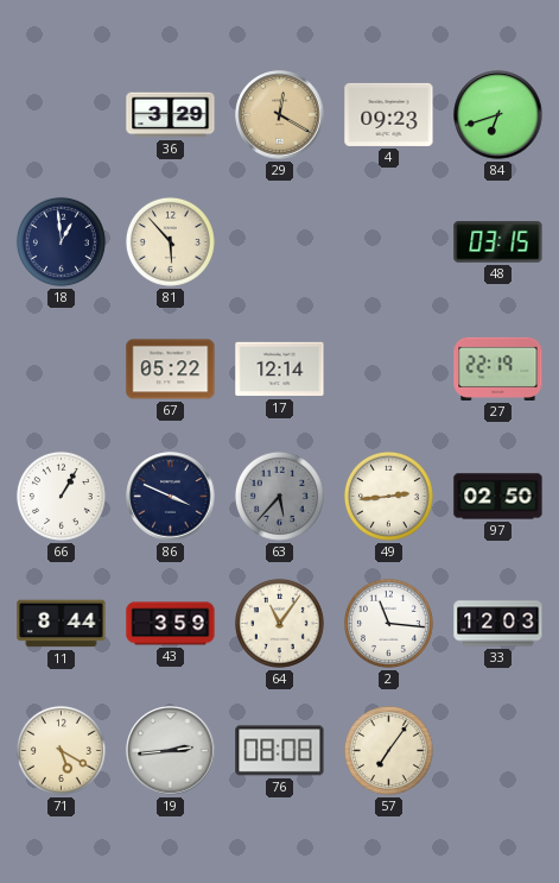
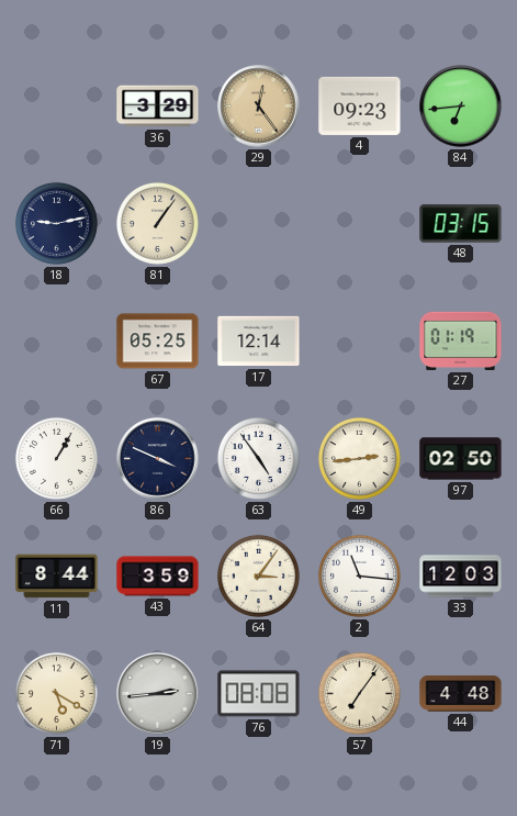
29: 12:20 -> 12:24 (259, 107)
84: 6:42 -> 6:44 (461, 107)
18: 12:59 -> 9:13 (56, 223)
81: 5:53 -> 1:06 (157, 223)
67: 05:22 -> 05:25 (158, 342)
27: 22:19 -> 01:19 (461, 340)
63: 5:37 -> 4:54 (258, 458)
63 dial: grey -> white (258, 458)
64: 11:06 -> 3:06 (258, 575)
44: none -> 4:48 (461, 694)
